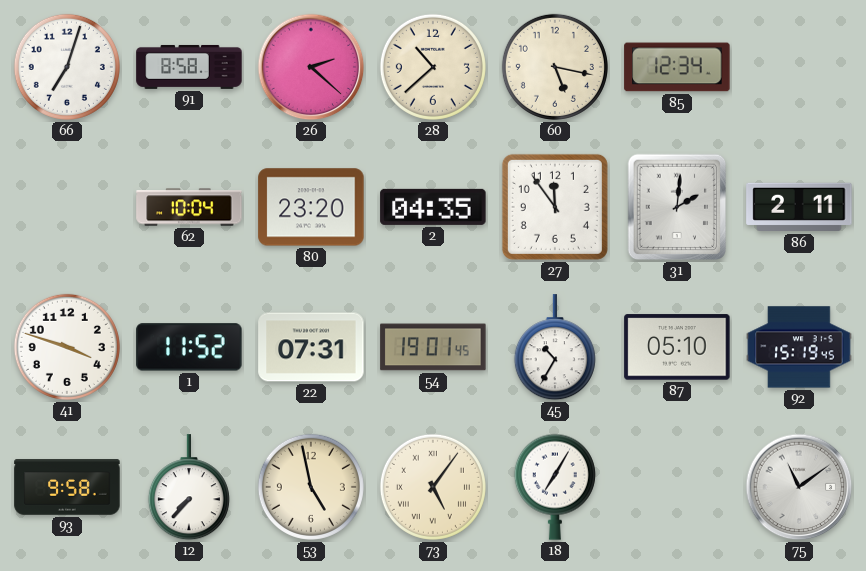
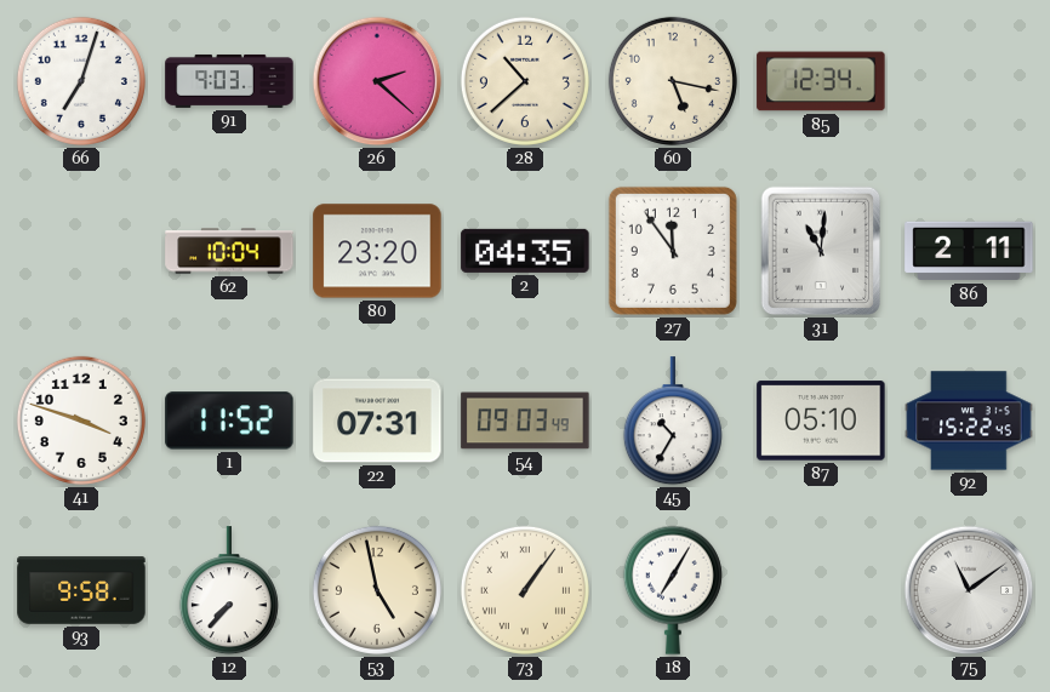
91: 8:58 -> 9:03 (229, 81)
31: 2:01 -> 11:01 (821, 251)
54: 19:01 -> 09:03 (525, 421)
92: 15:19 -> 15:22 (969, 421)
73: 5:06 -> 1:06 (525, 590)
